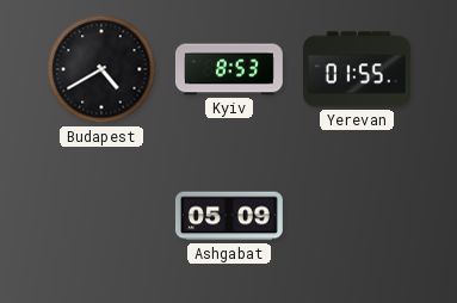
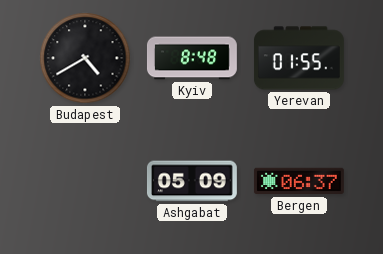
Kyiv: 8:53 -> 8:48 (192, 58)
Bergen: none -> 06:37 (299, 181)
